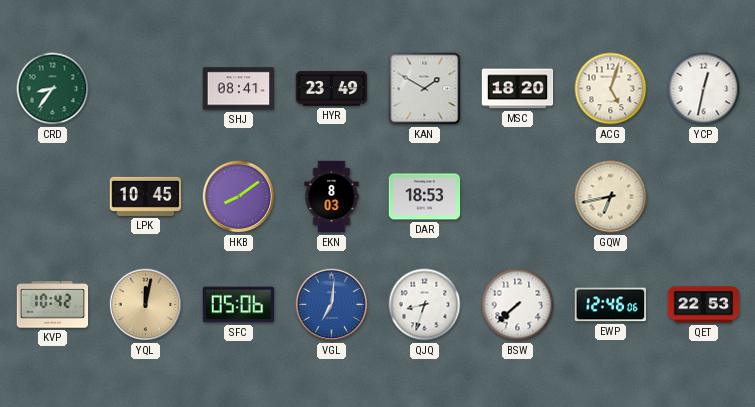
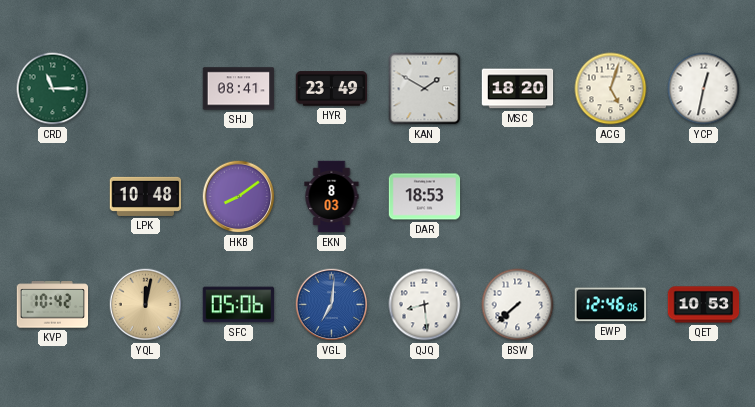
CRD: 8:36 -> 11:15 (53, 89)
LPK: 10:45 -> 10:48 (146, 196)
GQW: 6:43 -> none (611, 197)
QJQ: 8:33 -> 8:29 (425, 305)
QET: 22:53 -> 10:53 (704, 305)
